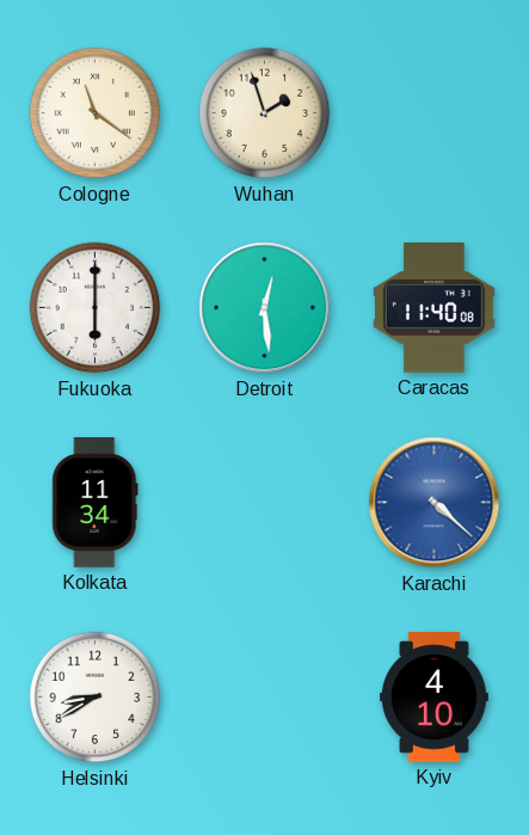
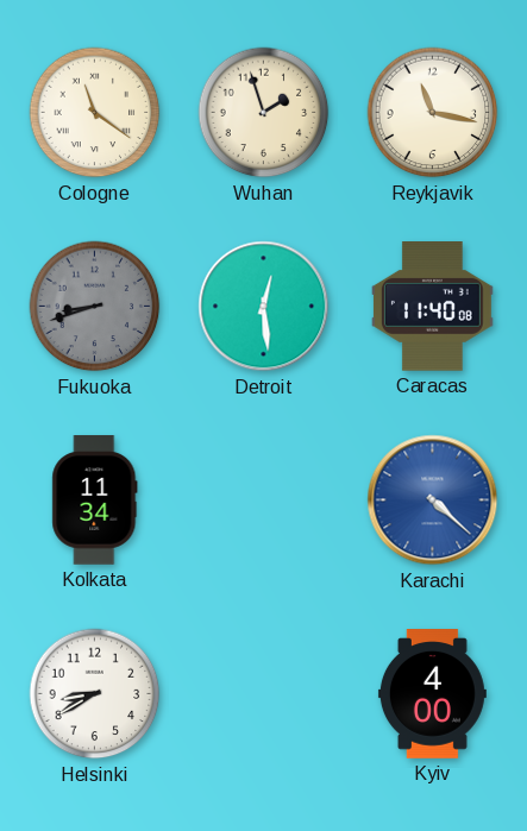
Reykjavik: none -> 11:17 (433, 113)
Fukuoka: 6:00 -> 8:42 (95, 307)
Fukuoka dial: white -> grey (95, 307)
Kyiv: 4:10 -> 4:00 (432, 694)
